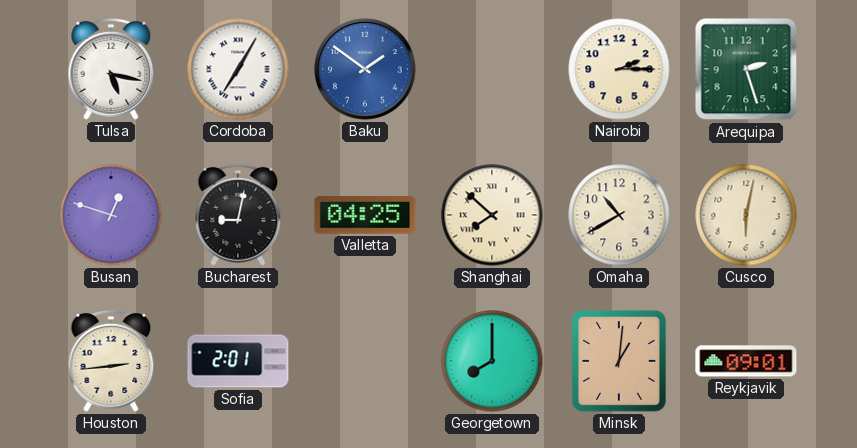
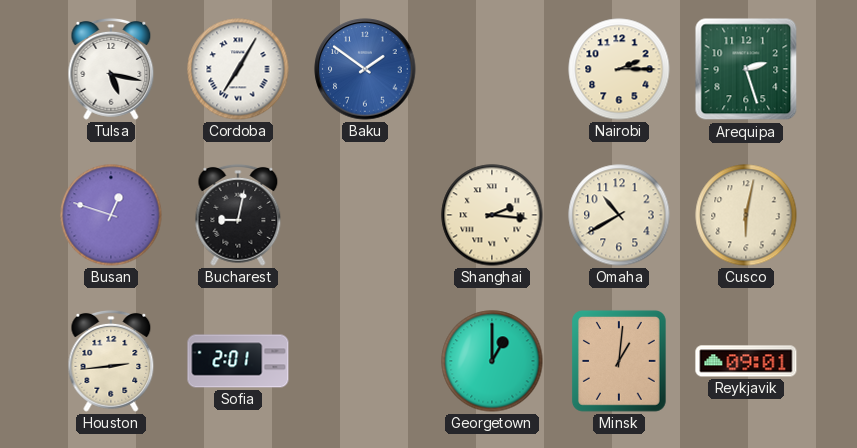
Valletta: 04:25 -> none (365, 215)
Shanghai: 7:52 -> 2:16 (492, 215)
Georgetown: 8:00 -> 1:00 (492, 361)
